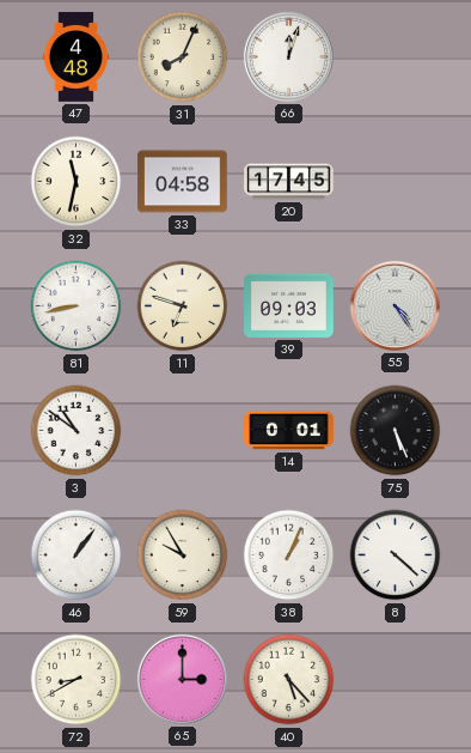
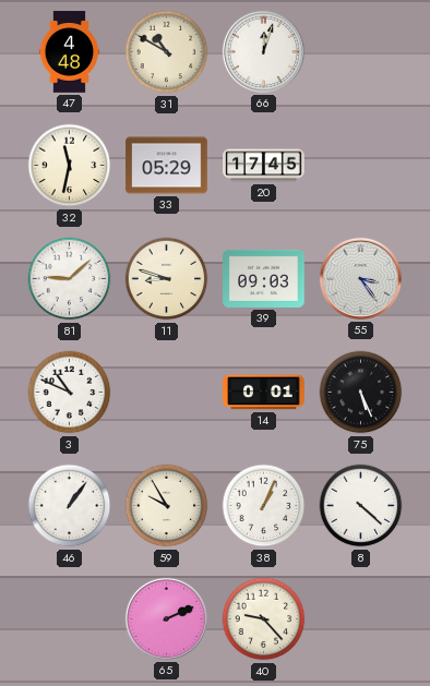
31: 8:04 -> 10:50 (167, 52)
33: 04:58 -> 05:29 (167, 166)
81: 8:43 -> 9:08 (70, 279)
11: 6:48 -> 8:48 (167, 279)
55: 4:24 -> 3:24 (360, 278)
3: 10:51 -> 10:49 (70, 393)
72: 8:40 -> none (77, 680)
65: 3:00 -> 2:11 (166, 618)
40: 5:23 -> 9:23 (264, 619)
